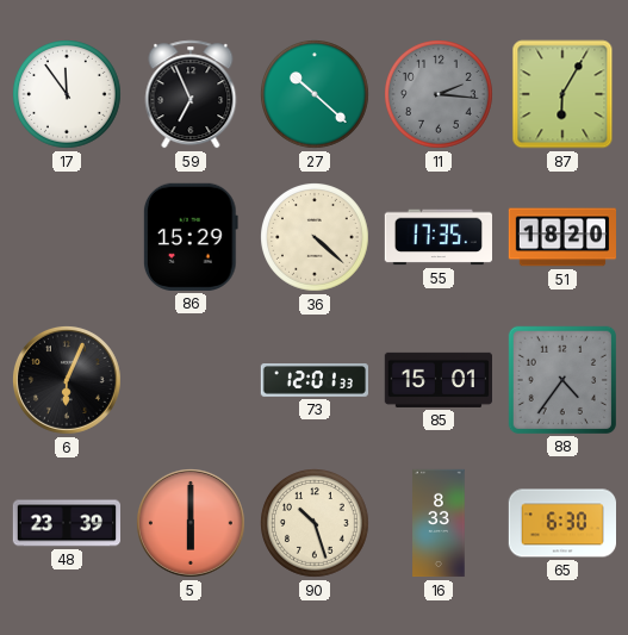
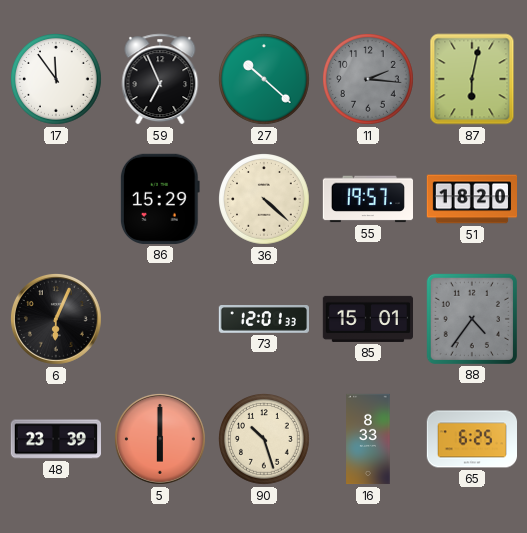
87: 6:05 -> 6:02 (472, 79)
55: 17:35 -> 19:57 (367, 199)
65: 6:30 -> 6:25 (471, 439)
